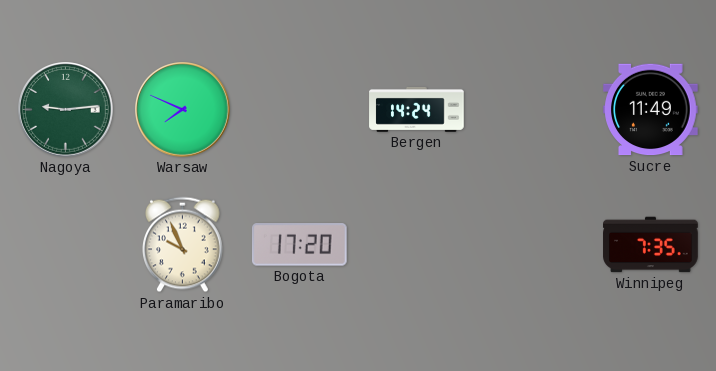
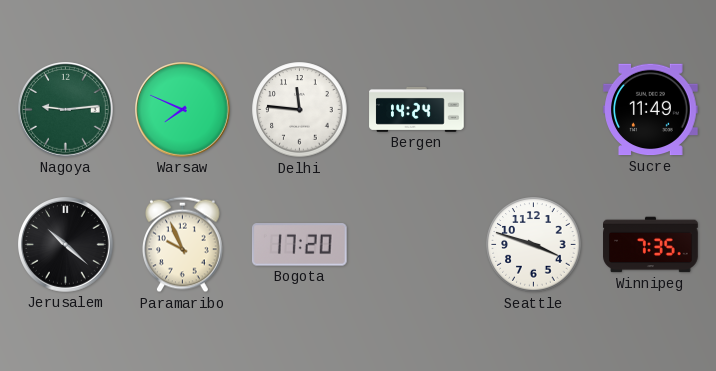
Delhi: none -> 11:46 (300, 110)
Jerusalem: none -> 10:22 (66, 245)
Seattle: none -> 3:48 (534, 245)
